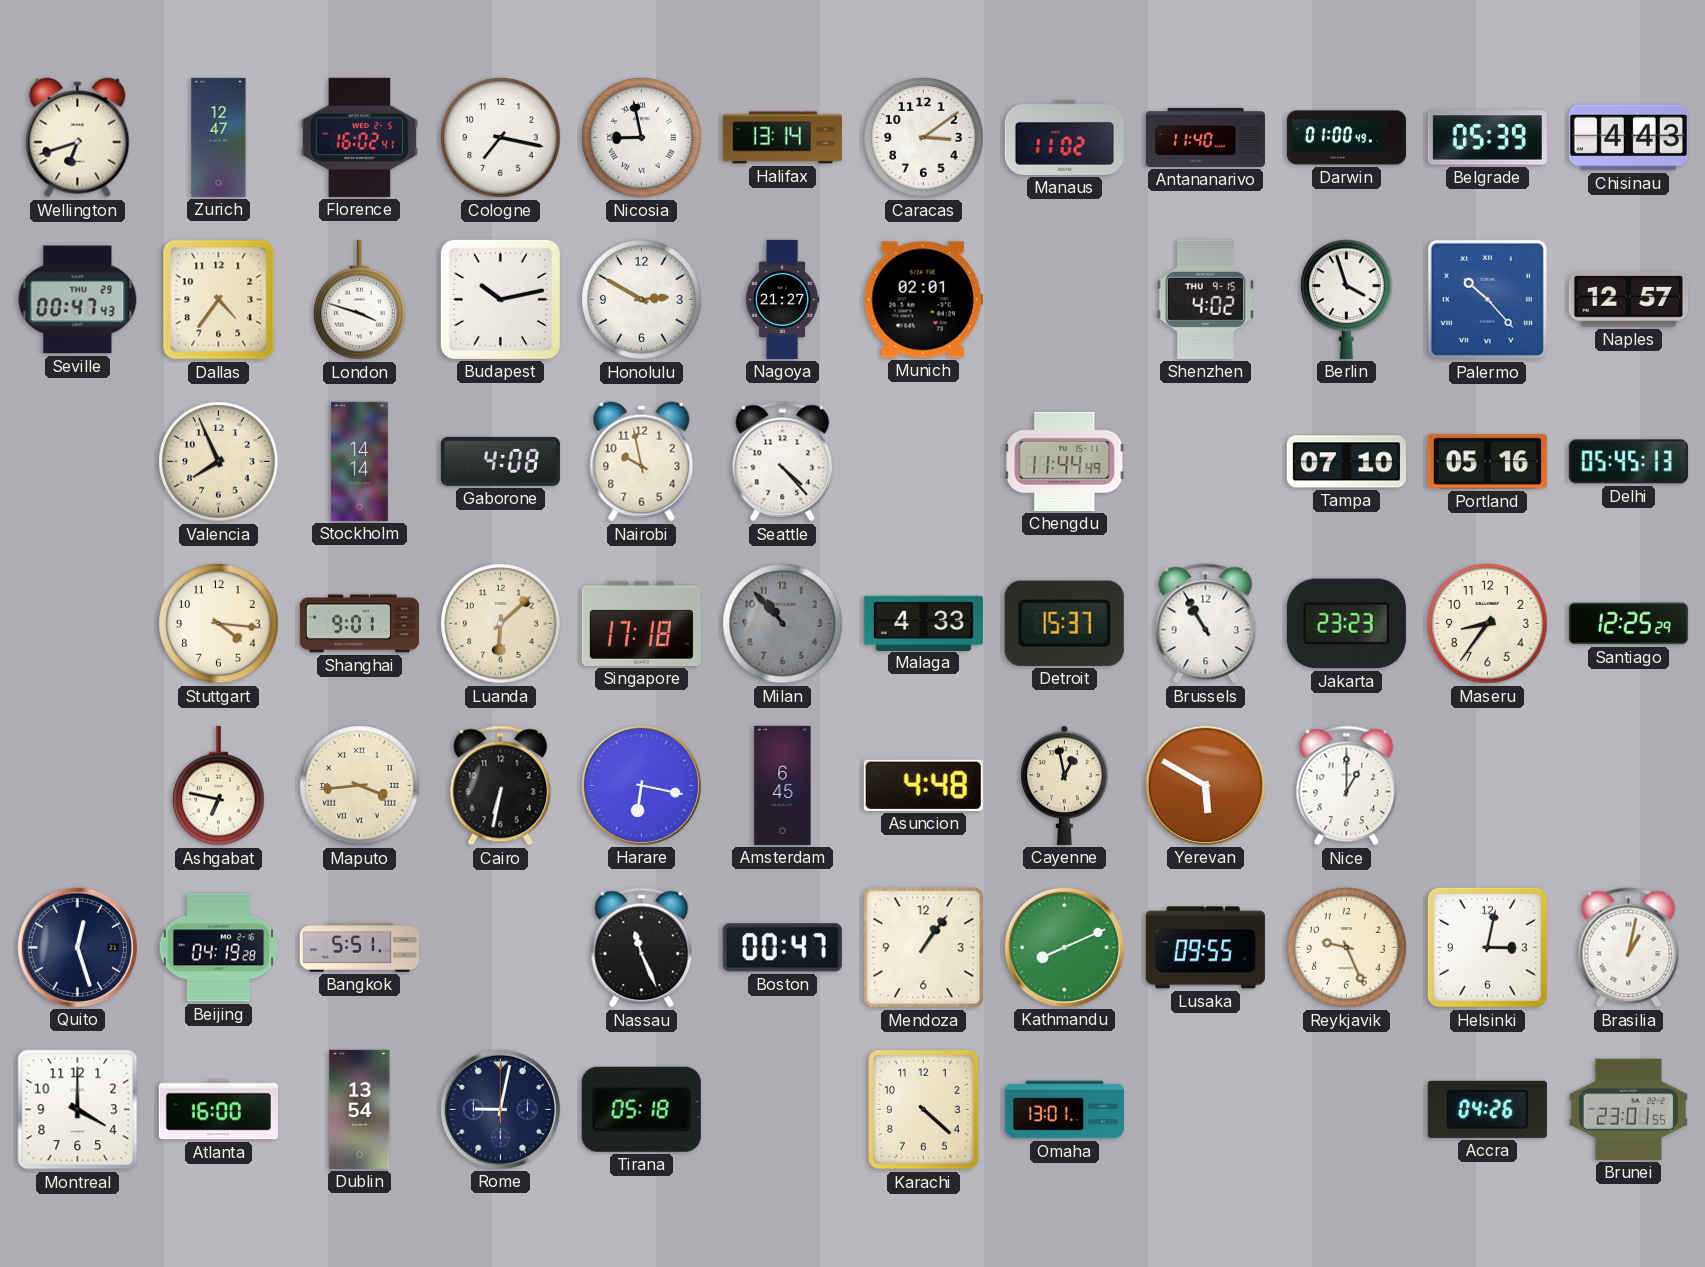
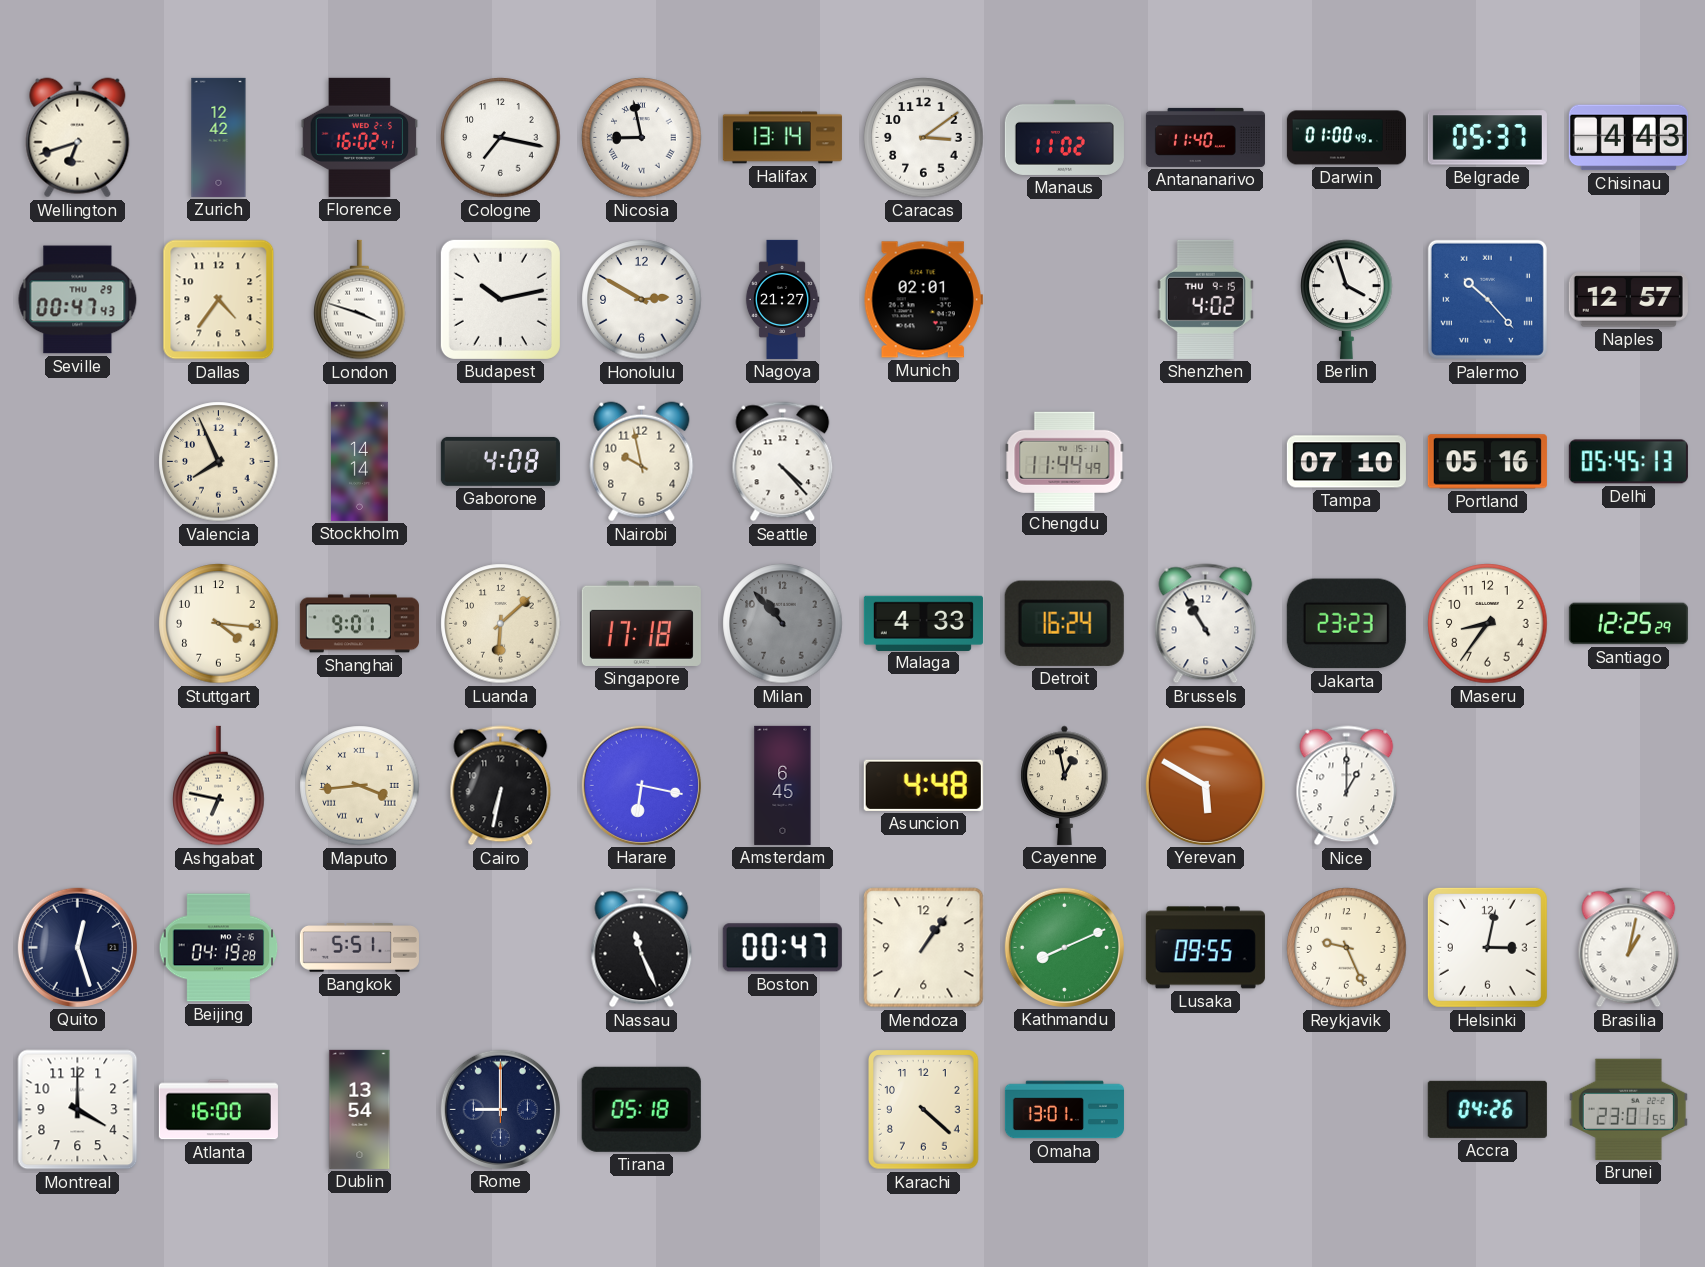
Zurich: 12:47 -> 12:42 (219, 137)
Belgrade: 05:39 -> 05:37 (1487, 138)
Detroit: 15:37 -> 16:24 (1064, 623)
Rome: 9:02 -> 9:00 (500, 1109)
